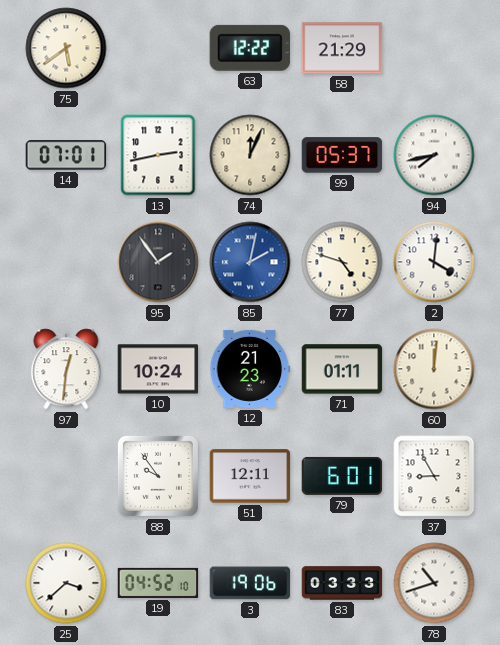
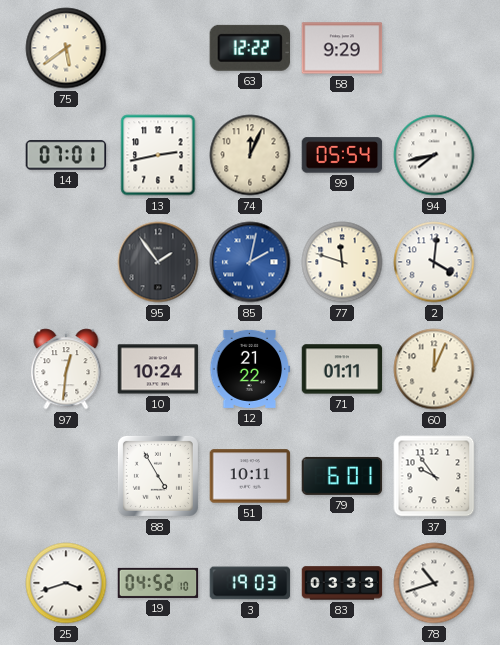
58: 21:29 -> 9:29 (342, 48)
99: 05:37 -> 05:54 (342, 155)
77: 4:48 -> 11:48 (342, 262)
12: 21:23 -> 21:22 (250, 369)
60: 12:01 -> 12:04 (434, 369)
88: 9:54 -> 4:55 (158, 476)
51: 12:11 -> 10:11 (250, 476)
37: 8:55 -> 9:54 (434, 476)
25: 3:38 -> 3:42 (66, 583)
3: 19:06 -> 19:03 (250, 583)
